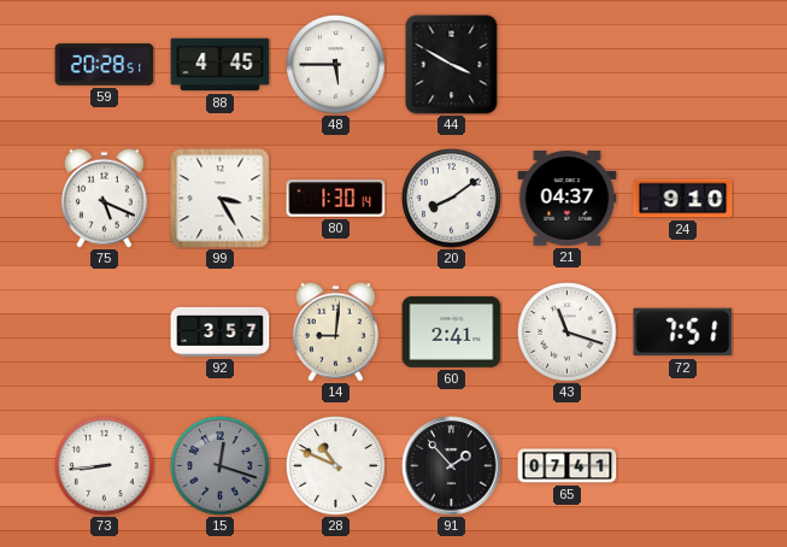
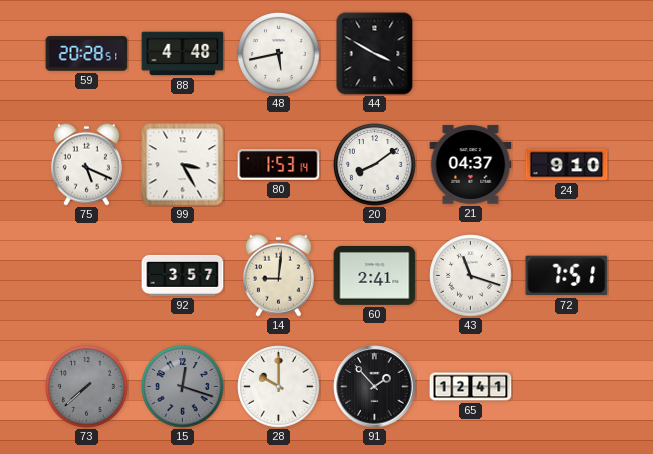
88: 4:45 -> 4:48 (183, 54)
48: 5:45 -> 5:43 (279, 54)
80: 1:30 -> 1:53 (279, 165)
73: 8:44 -> 7:38 (87, 387)
73 dial: white -> grey (87, 387)
28: 10:49 -> 10:00 (279, 387)
65: 07:41 -> 12:41 (471, 387)
